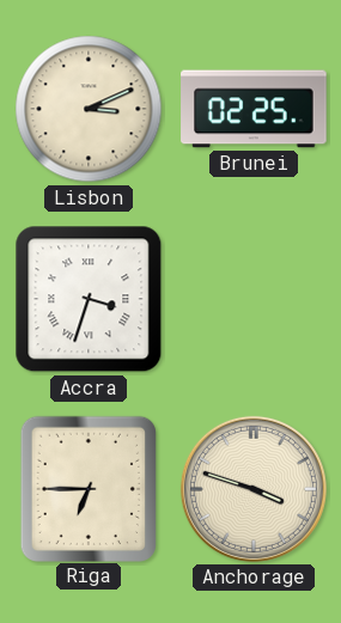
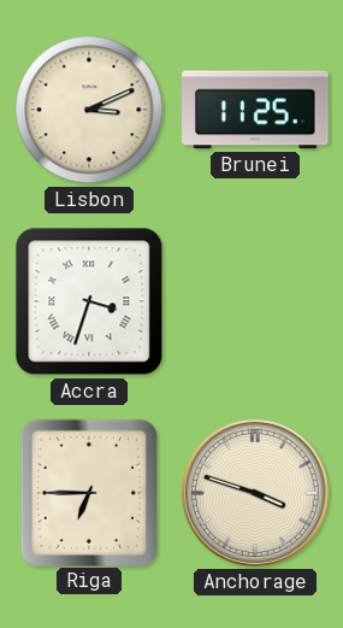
Brunei: 02:25 -> 11:25 (255, 110)
